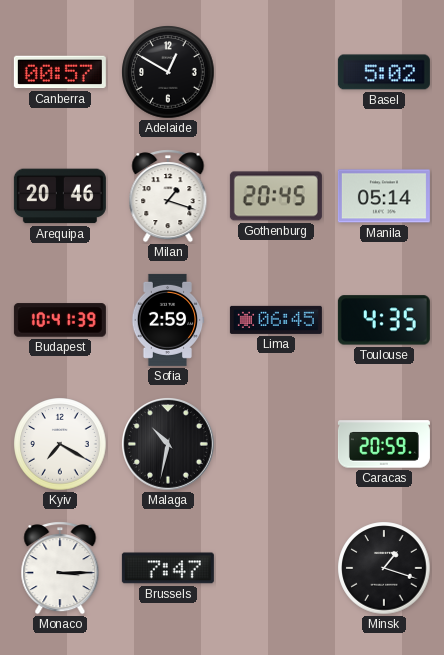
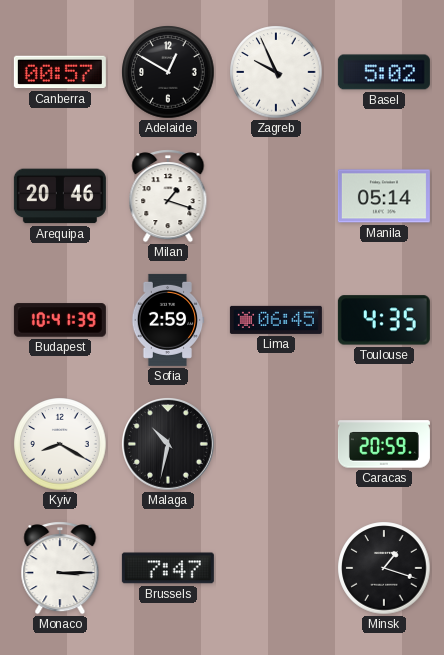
Zagreb: none -> 9:56 (276, 72)
Gothenburg: 20:45 -> none (276, 196)
Kyiv: 7:20 -> 8:20 (60, 444)
